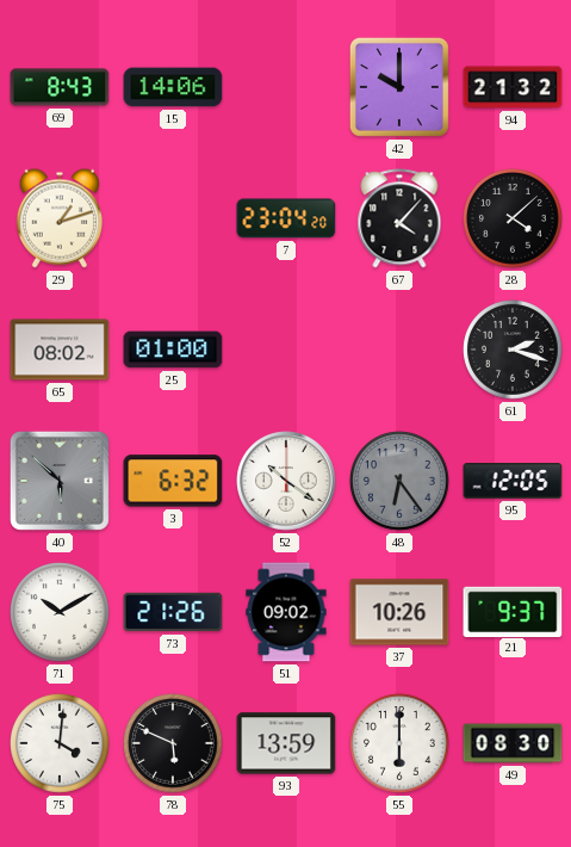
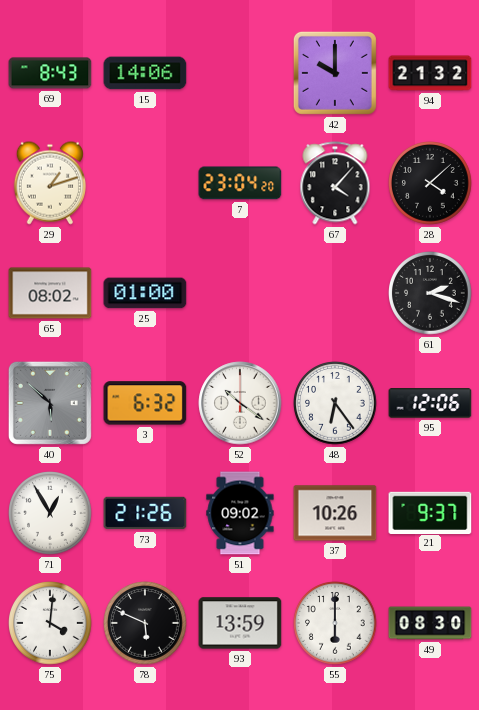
48 dial: grey -> white (335, 403)
95: 12:05 -> 12:06 (430, 403)
71: 10:10 -> 12:55 (50, 513)
